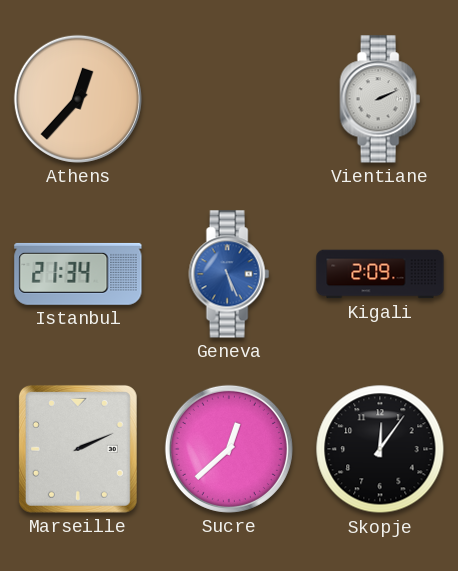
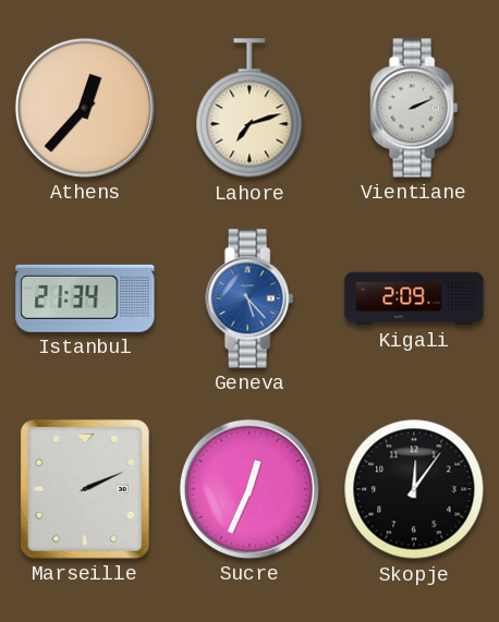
Lahore: none -> 7:12 (249, 109)
Geneva: 5:26 -> 5:23 (249, 298)
Sucre: 12:38 -> 12:34 (249, 489)
